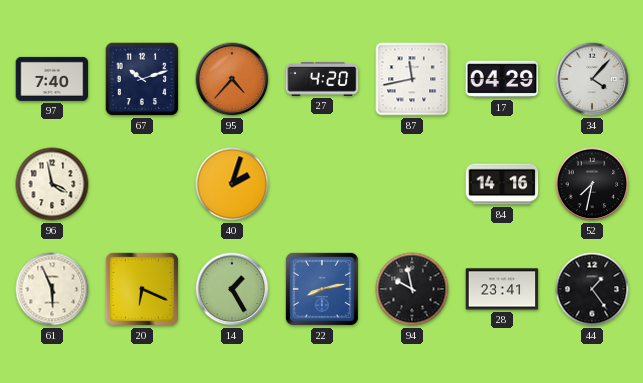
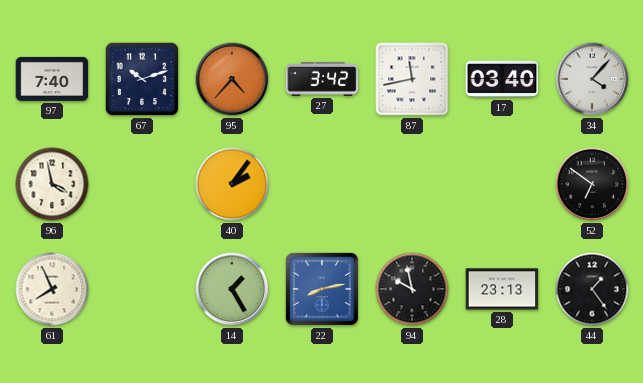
27: 4:20 -> 3:42 (322, 80)
17: 04:29 -> 03:40 (502, 79)
40: 2:03 -> 2:06 (232, 184)
84: 14:16 -> none (502, 184)
52: 7:32 -> 6:51 (592, 184)
61: 5:56 -> 7:56 (52, 289)
20: 6:19 -> none (142, 289)
28: 23:41 -> 23:13 (502, 289)
